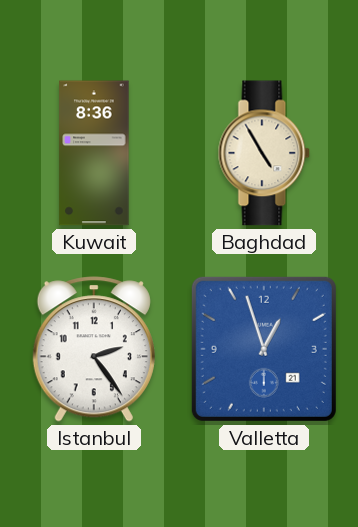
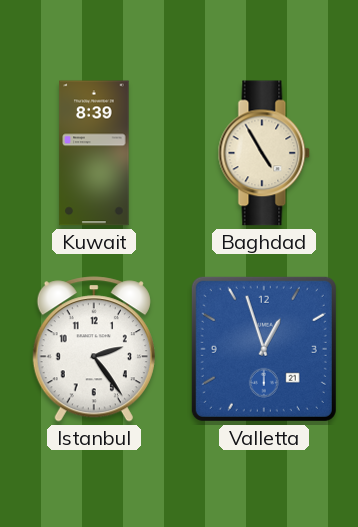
Kuwait: 8:36 -> 8:39 (94, 153)
